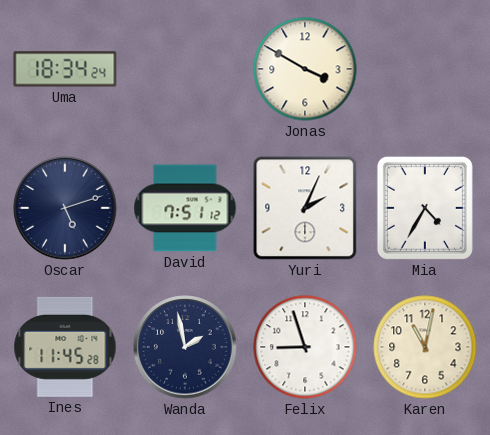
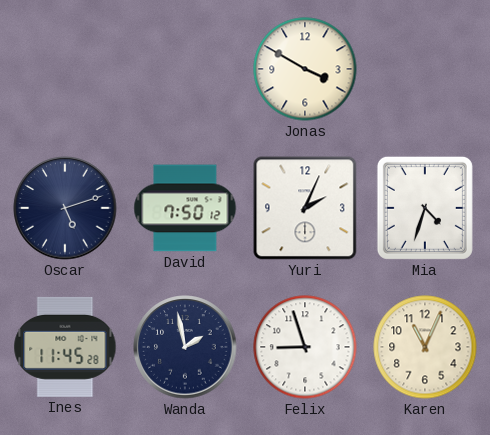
Uma: 18:34 -> none (65, 69)
David: 7:51 -> 7:50 (185, 208)
Mia: 4:35 -> 4:33 (425, 208)
Karen: 11:02 -> 11:04 (425, 347)
